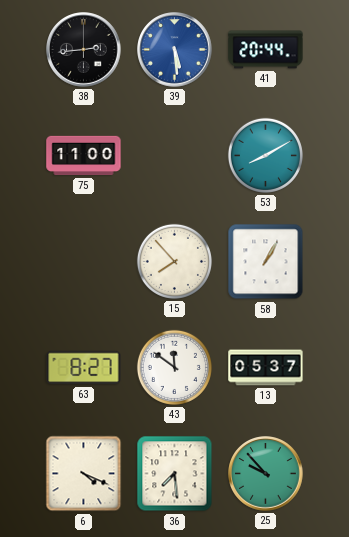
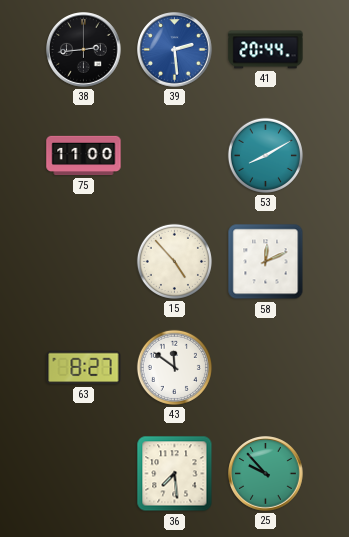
39: 5:29 -> 2:29 (175, 50)
15: 7:53 -> 4:53 (174, 261)
58: 1:05 -> 12:11 (266, 262)
13: 05:37 -> none (266, 368)
6: 4:19 -> none (84, 474)
